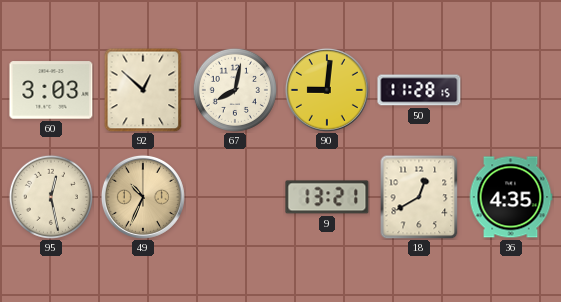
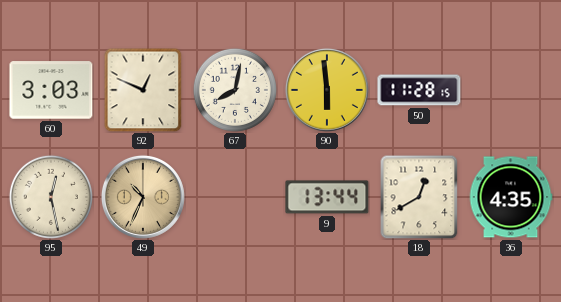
92: 12:52 -> 12:49 (143, 90)
90: 9:01 -> 5:59 (327, 90)
9: 13:21 -> 13:44 (327, 197)
